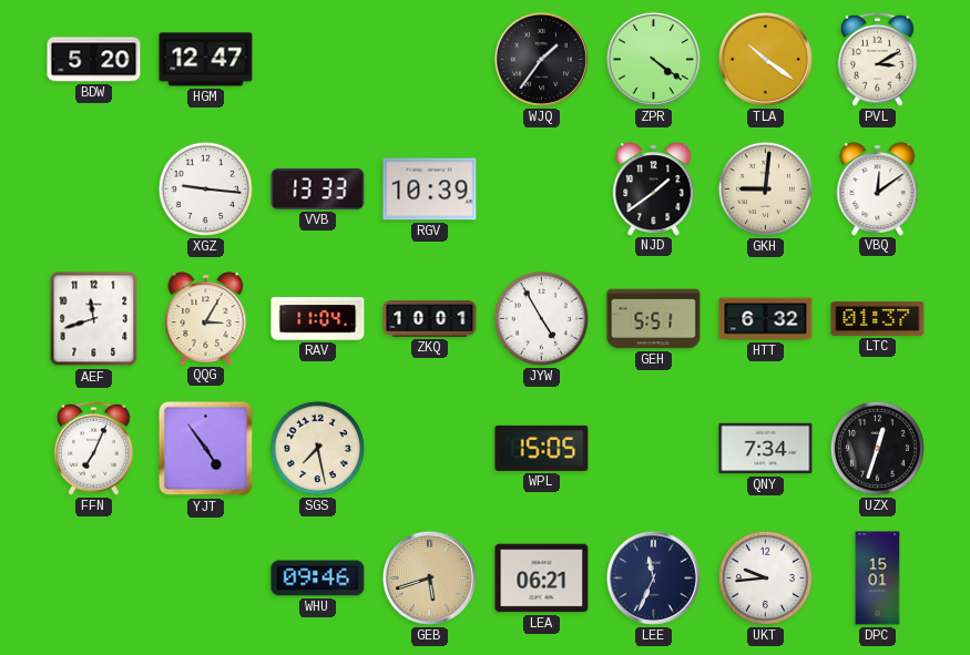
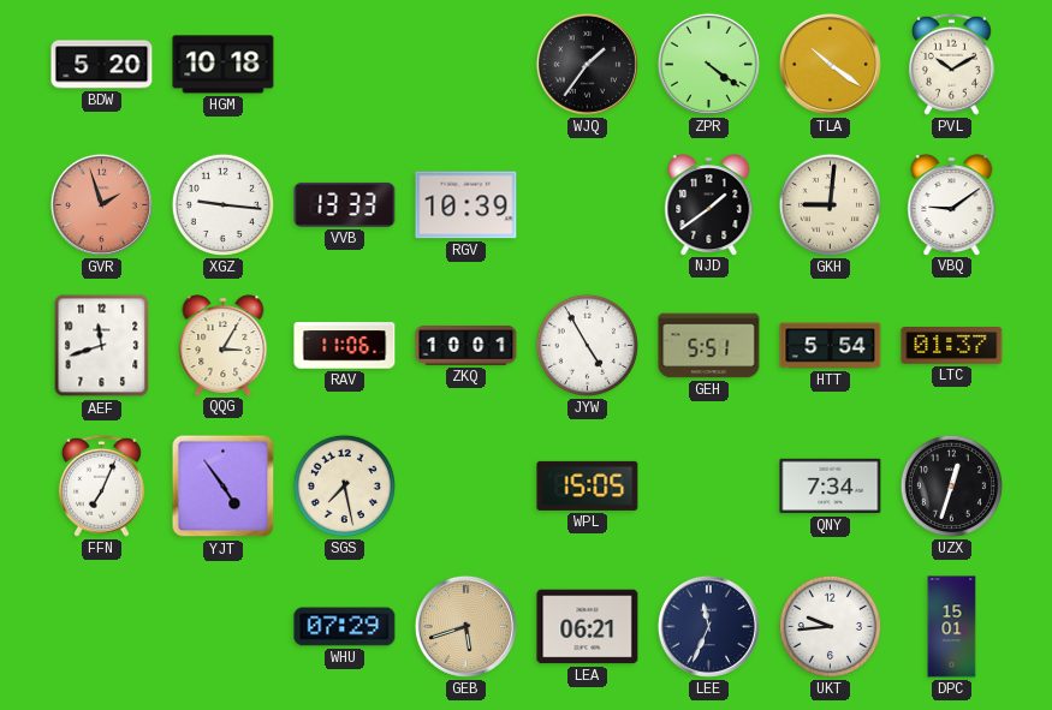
HGM: 12:47 -> 10:18 (224, 65)
PVL: 3:10 -> 10:10 (951, 64)
GVR: none -> 1:57 (101, 204)
VBQ: 12:09 -> 9:09 (952, 204)
RAV: 11:04 -> 11:06 (345, 346)
HTT: 6:32 -> 5:54 (831, 346)
WHU: 09:46 -> 07:29 (345, 627)
